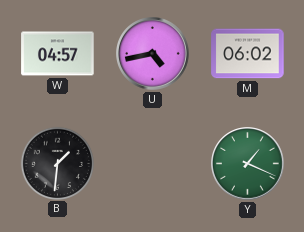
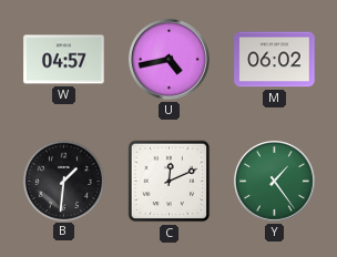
C: none -> 12:11 (170, 182)
Y: 1:19 -> 1:24 (275, 182)
